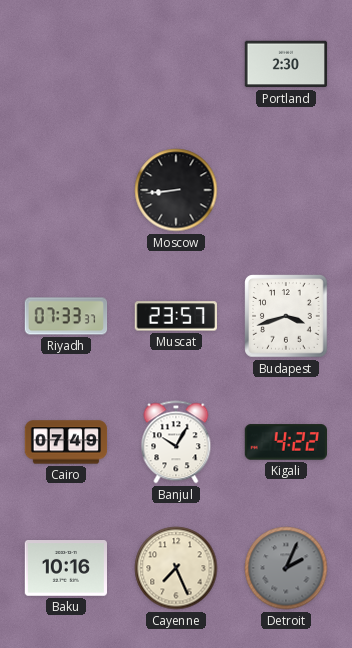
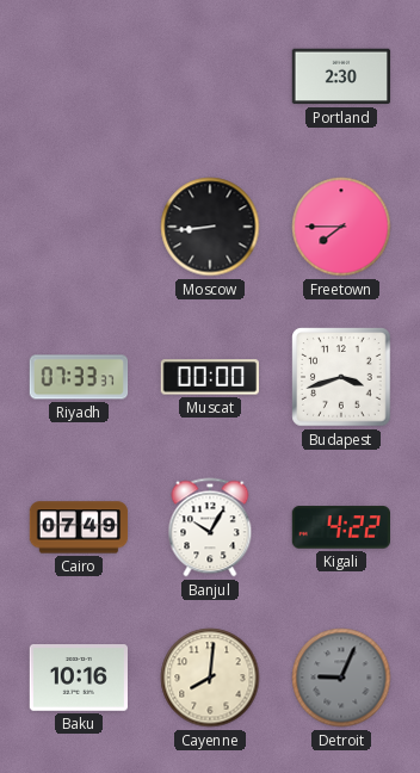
Freetown: none -> 7:45 (341, 227)
Muscat: 23:57 -> 00:00 (209, 377)
Cayenne: 7:26 -> 8:01 (210, 678)
Detroit: 2:04 -> 9:04 (341, 678)
